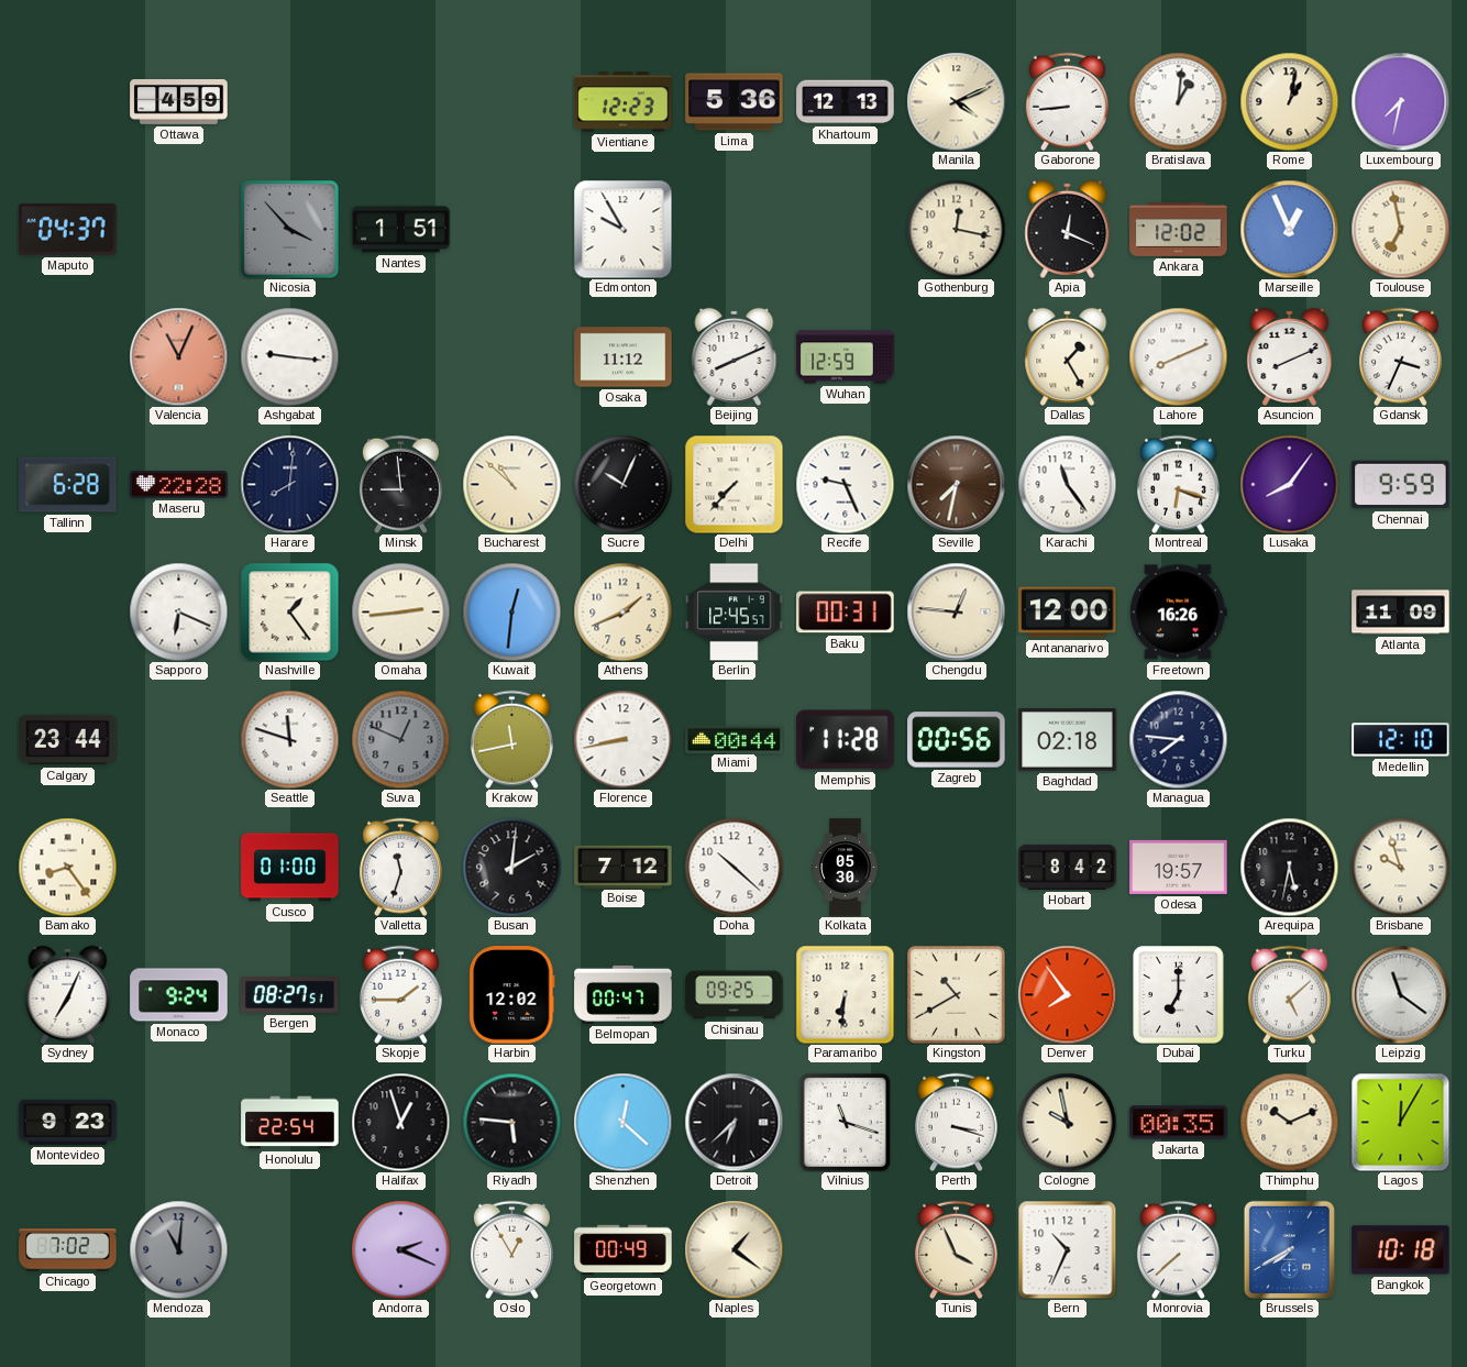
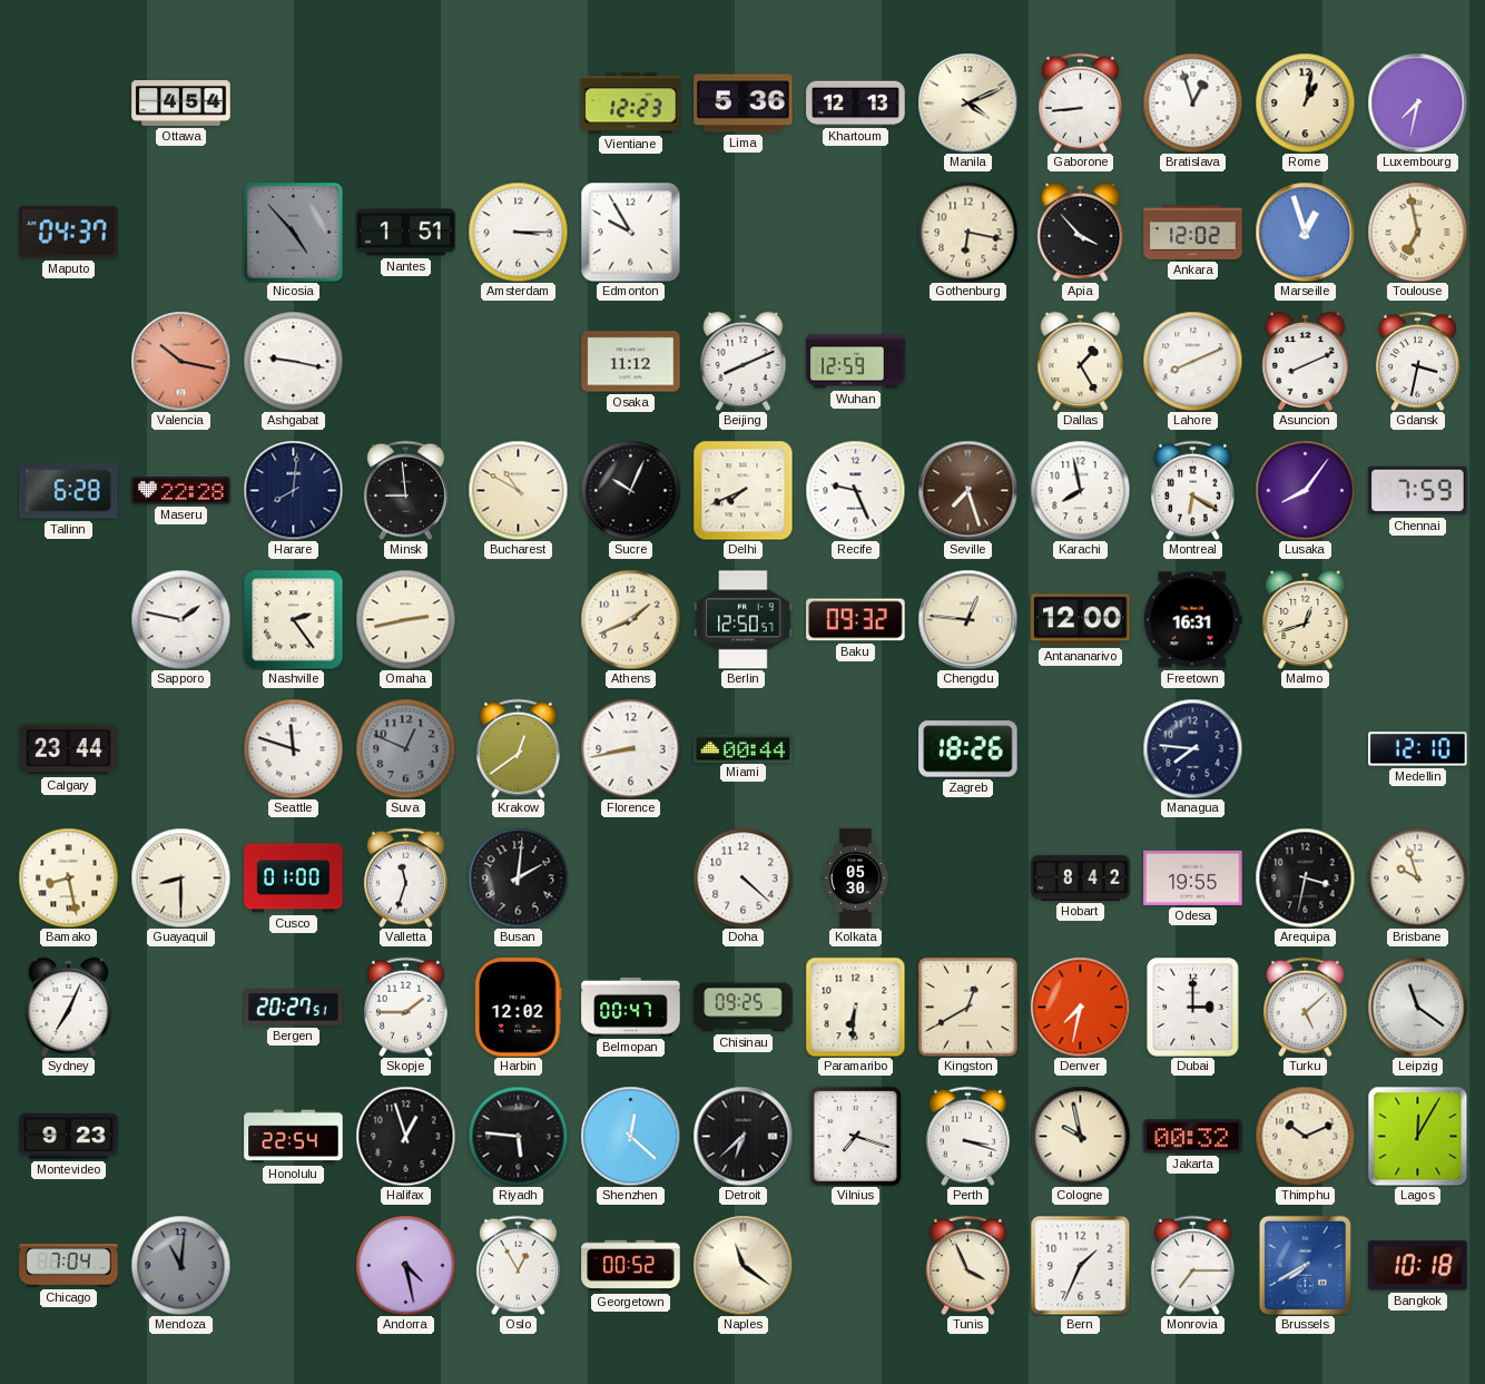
Ottawa: 4:59 -> 4:54 (181, 104)
Bratislava: 1:01 -> 12:57 (1192, 102)
Nicosia: 3:53 -> 4:53 (293, 232)
Amsterdam: none -> 3:15 (518, 232)
Gothenburg: 12:17 -> 6:17 (967, 232)
Apia: 12:19 -> 3:53 (1081, 232)
Marseille: 12:56 -> 12:57 (1305, 232)
Valencia: 11:04 -> 10:17 (180, 361)
Ashgabat: 9:16 -> 9:17 (293, 361)
Gdansk: 3:34 -> 3:32 (1417, 361)
Bucharest: 10:52 -> 10:50 (518, 490)
Delhi: 7:37 -> 7:41 (742, 490)
Seville: 7:32 -> 7:27 (967, 490)
Karachi: 11:24 -> 7:58 (1080, 490)
Montreal: 6:18 -> 6:20 (1192, 490)
Chennai: 9:59 -> 7:59 (1418, 491)
Sapporo: 6:19 -> 1:47 (180, 619)
Nashville: 1:24 -> 2:24 (293, 619)
Omaha: 2:44 -> 2:43 (405, 619)
Kuwait: 12:31 -> none (511, 611)
Berlin: 12:45 -> 12:50 (744, 620)
Baku: 00:31 -> 09:32 (856, 620)
Freetown: 16:26 -> 16:31 (1192, 620)
Malmo: none -> 12:42 (1306, 619)
Atlanta: 11:09 -> none (1401, 613)
Krakow: 11:43 -> 12:39 (518, 748)
Memphis: 11:28 -> none (846, 740)
Zagreb: 00:56 -> 18:26 (968, 749)
Baghdad: 02:18 -> none (1068, 740)
Bamako: 8:24 -> 8:28 (68, 877)
Guayaquil: none -> 8:30 (180, 877)
Boise: 7:12 -> none (624, 867)
Doha: 10:22 -> 4:22 (742, 877)
Odesa: 19:57 -> 19:55 (1193, 877)
Arequipa: 5:32 -> 3:32 (1305, 877)
Monaco: 9:24 -> none (179, 995)
Bergen: 08:27 -> 20:27 (294, 1008)
Kingston: 10:40 -> 12:40 (967, 1007)
Denver: 7:54 -> 7:32 (1080, 1007)
Dubai: 7:00 -> 3:00 (1193, 1008)
Vilnius: 11:18 -> 7:18 (855, 1136)
Jakarta: 00:35 -> 00:32 (1193, 1137)
Chicago: 7:02 -> 7:04 (69, 1266)
Andorra: 2:19 -> 4:28 (405, 1265)
Georgetown: 00:49 -> 00:52 (631, 1266)
Naples: 1:21 -> 11:21 (742, 1265)
Bern: 10:34 -> 1:34 (1080, 1265)
Monrovia: 7:38 -> 7:15 (1192, 1265)
